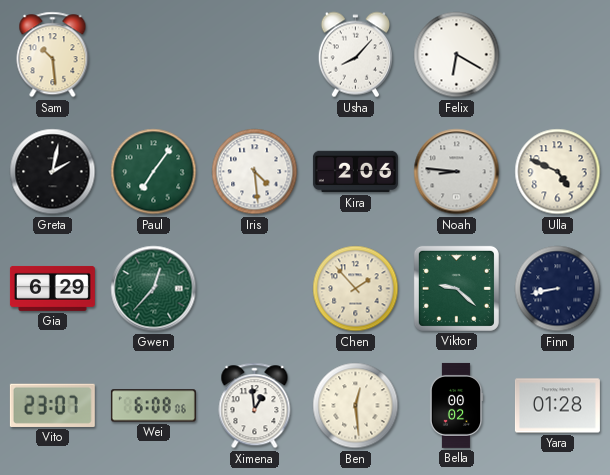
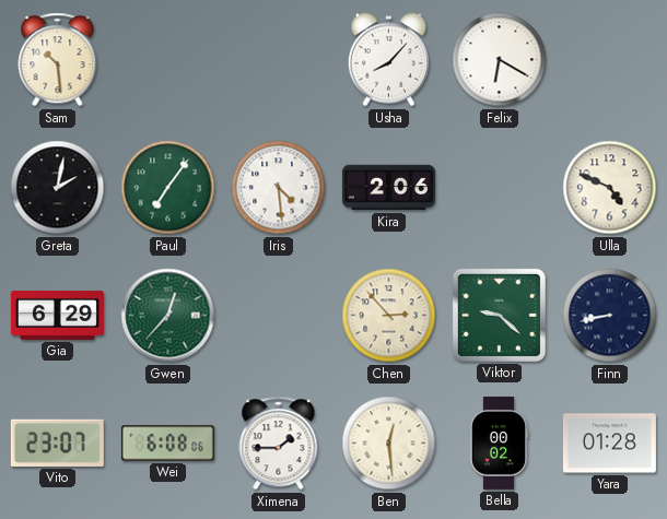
Noah: 8:46 -> none (457, 172)
Chen: 1:53 -> 2:53 (389, 316)
Ximena: 12:59 -> 1:45 (279, 444)
